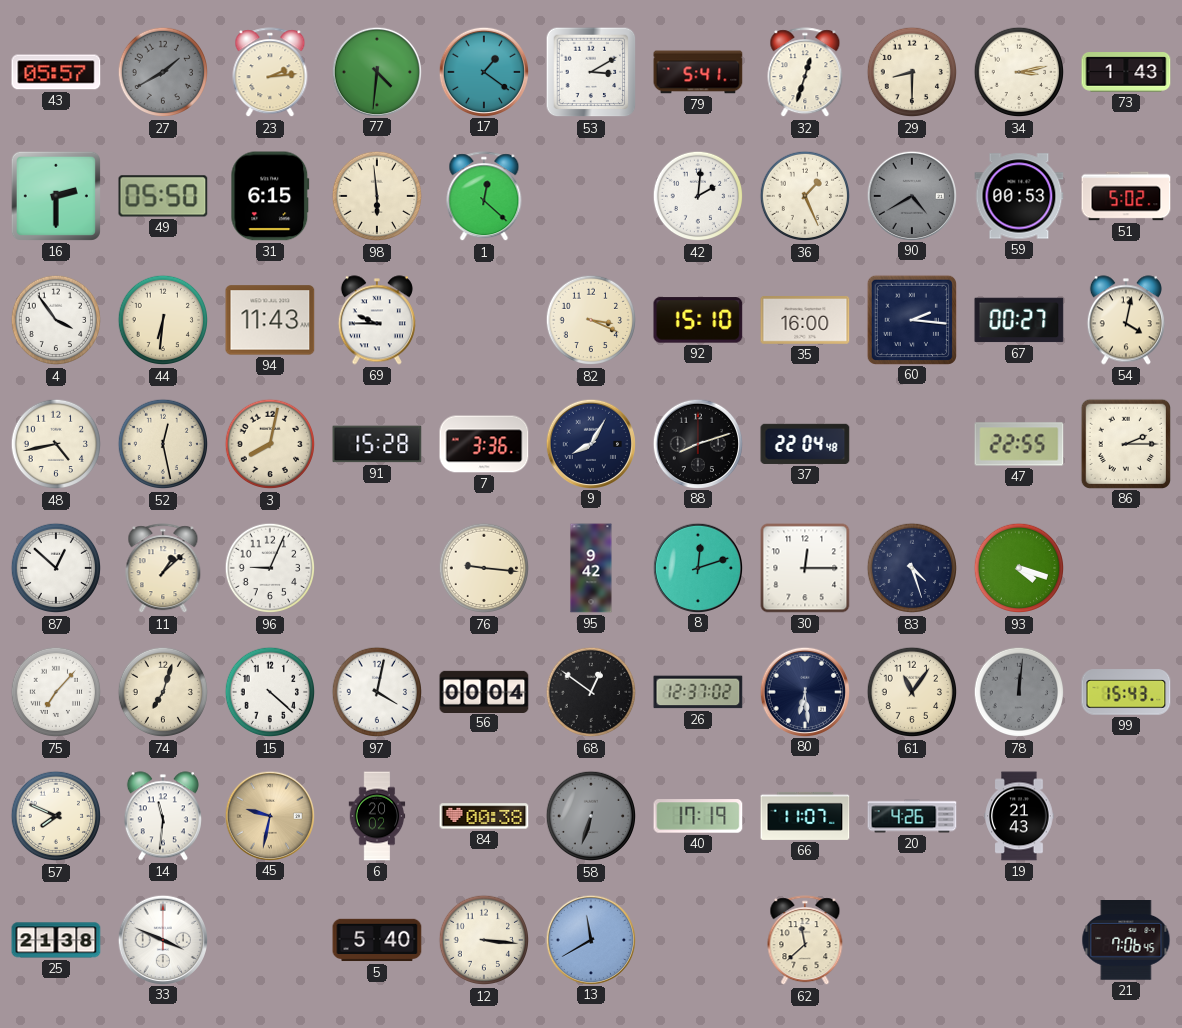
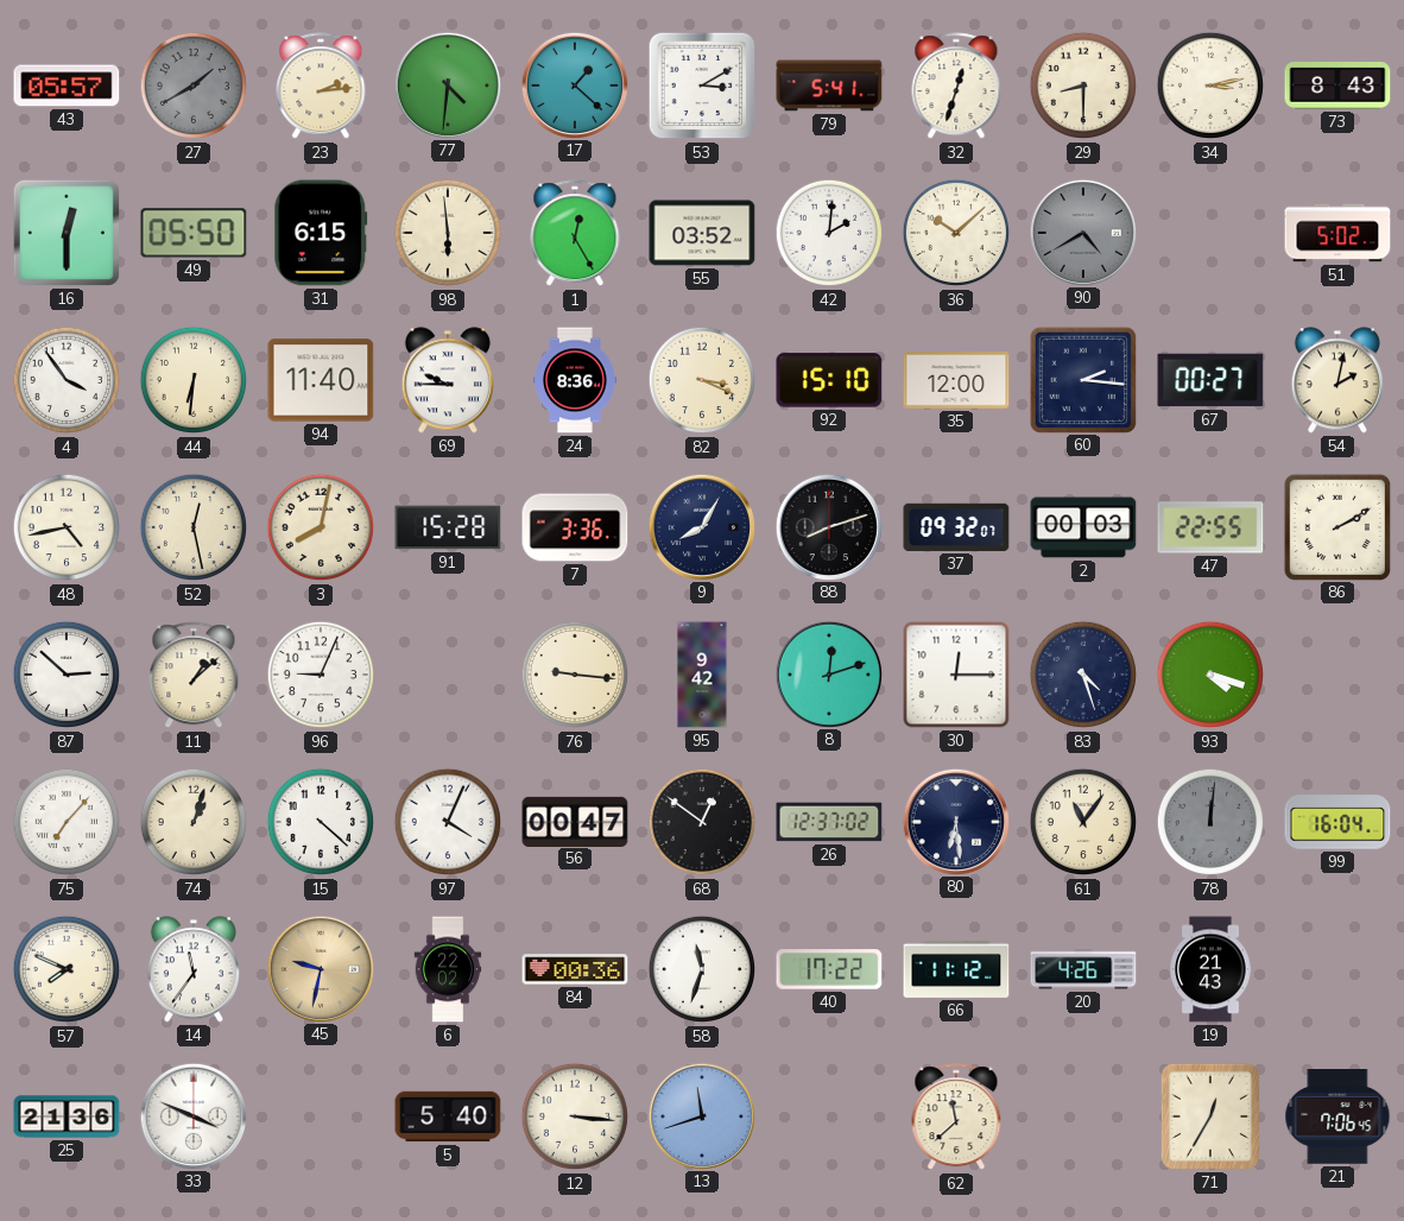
17: 1:21 -> 1:22 (574, 84)
73: 1:43 -> 8:43 (1337, 86)
16: 2:30 -> 12:30 (67, 233)
1: 12:22 -> 12:25 (575, 234)
55: none -> 03:52 (702, 233)
36: 1:26 -> 10:08 (956, 233)
59: 00:53 -> none (1019, 196)
94: 11:43 -> 11:40 (321, 380)
24: none -> 8:36 (575, 380)
35: 16:00 -> 12:00 (956, 381)
54: 4:02 -> 2:02 (1337, 380)
37: 22:04 -> 09:32 (956, 527)
2: none -> 00:03 (1083, 527)
86: 2:15 -> 2:10 (1336, 526)
87: 12:52 -> 2:52 (67, 675)
74: 7:03 -> 1:03 (194, 822)
97: 4:02 -> 4:04 (448, 822)
56: 00:04 -> 00:47 (575, 821)
99: 15:43 -> 16:04 (1337, 822)
14: 11:31 -> 11:36 (194, 969)
6: 20:02 -> 22:02 (448, 969)
84: 00:38 -> 00:36 (575, 969)
58: 6:33 -> 11:33 (702, 969)
58 dial: grey -> white (702, 969)
40: 17:19 -> 17:22 (829, 969)
66: 11:07 -> 11:12 (956, 969)
25: 21:38 -> 21:36 (67, 1116)
13: 11:40 -> 11:42 (701, 1115)
71: none -> 12:35 (1210, 1116)
